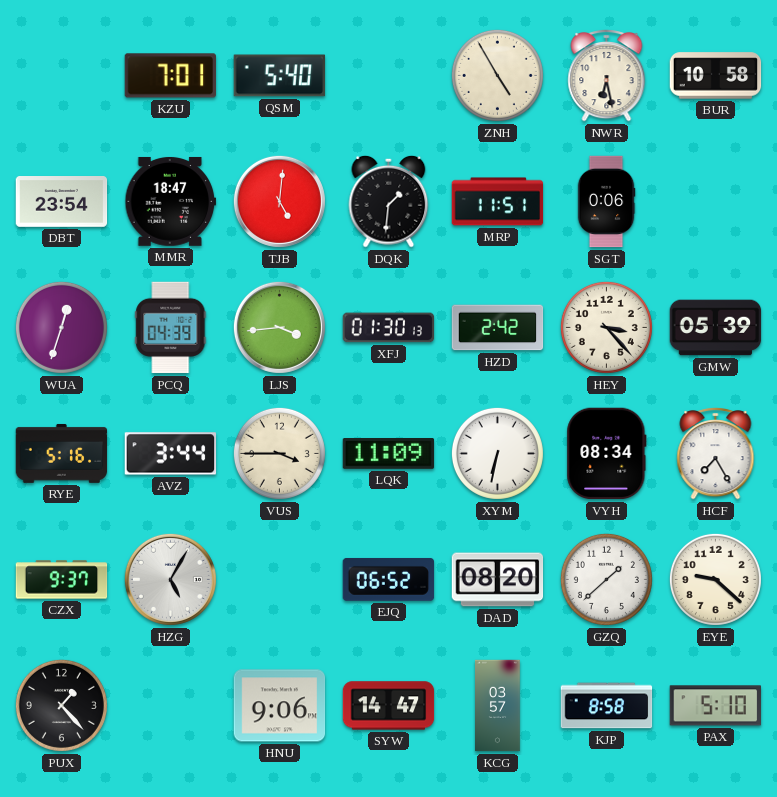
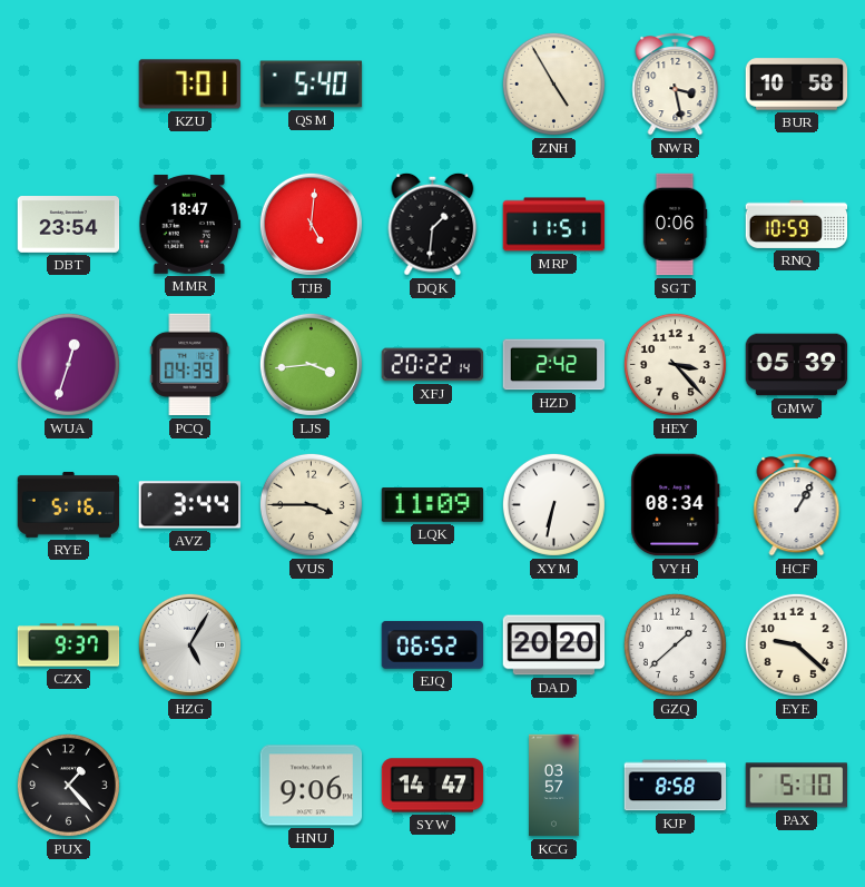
NWR: 6:28 -> 3:28 (676, 85)
RNQ: none -> 10:59 (797, 224)
XFJ: 01:30 -> 20:22 (433, 365)
HCF: 7:25 -> 1:05 (797, 505)
DAD: 08:20 -> 20:20 (554, 645)
